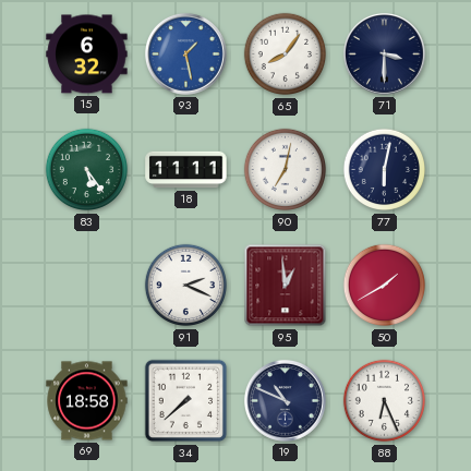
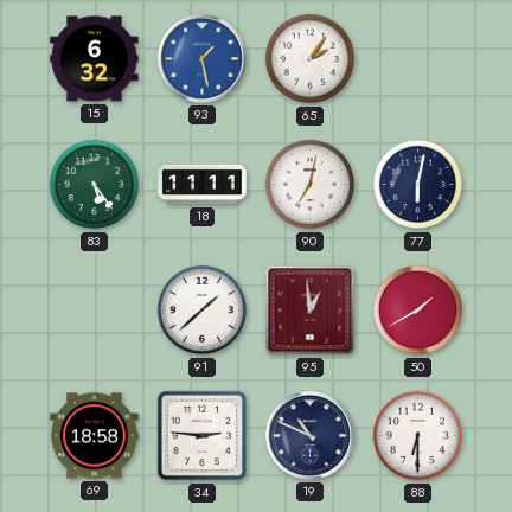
65: 8:06 -> 2:06 (311, 59)
71: 3:30 -> none (384, 53)
91: 2:19 -> 1:38 (203, 311)
34: 7:38 -> 2:46 (203, 436)
88: 6:26 -> 6:30 (418, 436)
